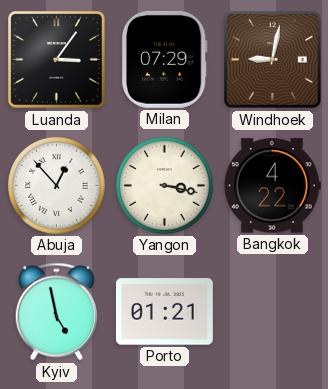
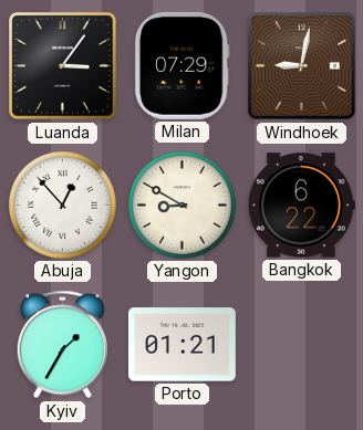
Yangon: 3:17 -> 8:50 (181, 204)
Bangkok: 4:22 -> 6:22 (301, 206)
Kyiv: 4:58 -> 1:35 (62, 345)
